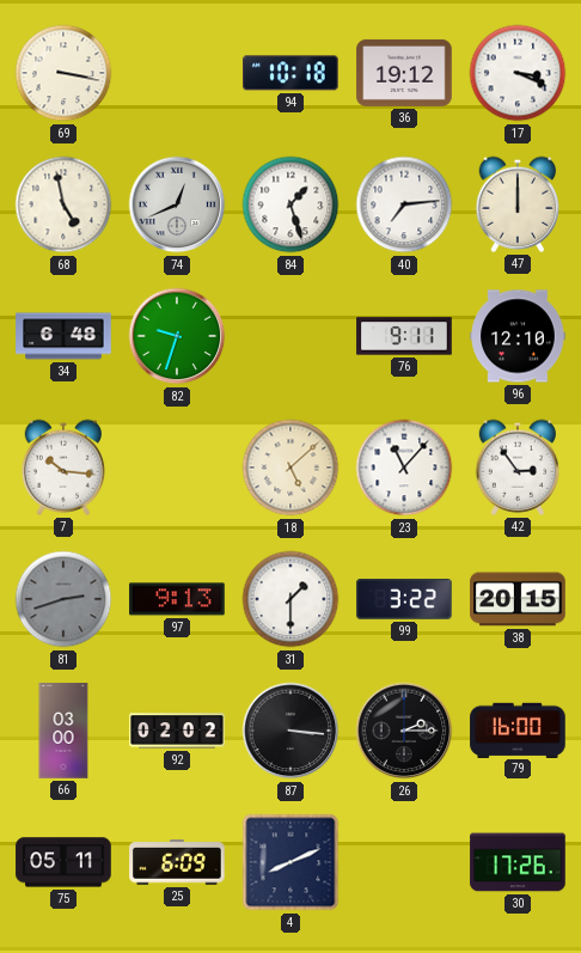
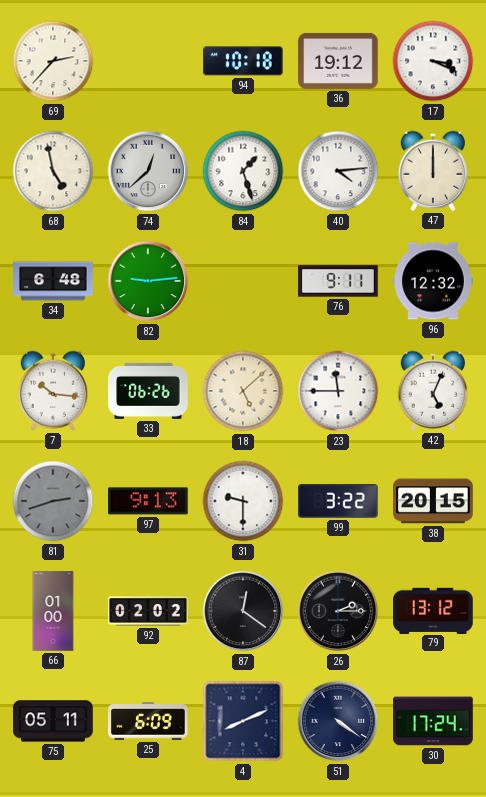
69: 3:17 -> 2:37 (53, 61)
74: 12:41 -> 12:38 (148, 171)
40: 7:14 -> 4:14 (338, 171)
82: 9:33 -> 9:14 (148, 281)
96: 12:10 -> 12:32 (433, 281)
33: none -> 06:26 (148, 391)
23: 11:07 -> 11:45 (338, 391)
42: 2:54 -> 5:04 (433, 391)
31: 1:30 -> 9:30 (243, 501)
66: 03:00 -> 01:00 (53, 611)
87: 3:16 -> 12:21 (243, 611)
79: 16:00 -> 13:12 (433, 610)
51: none -> 4:21 (338, 721)
30: 17:26 -> 17:24 (433, 721)
